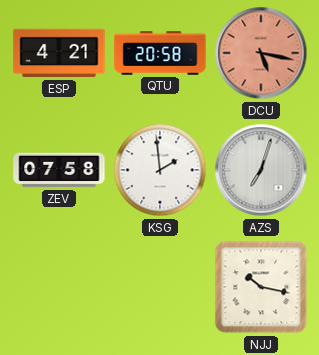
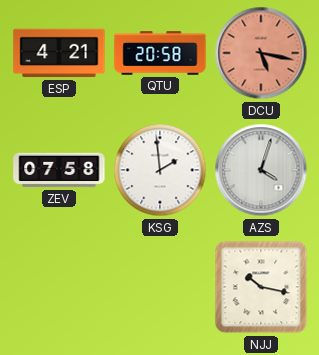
AZS: 7:03 -> 4:03 (261, 170)
